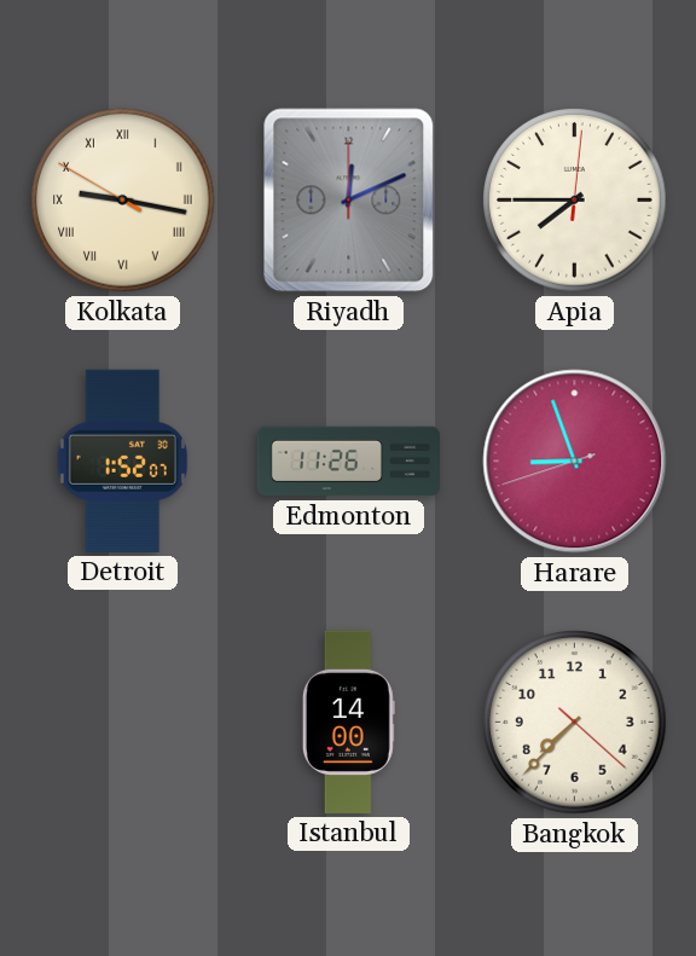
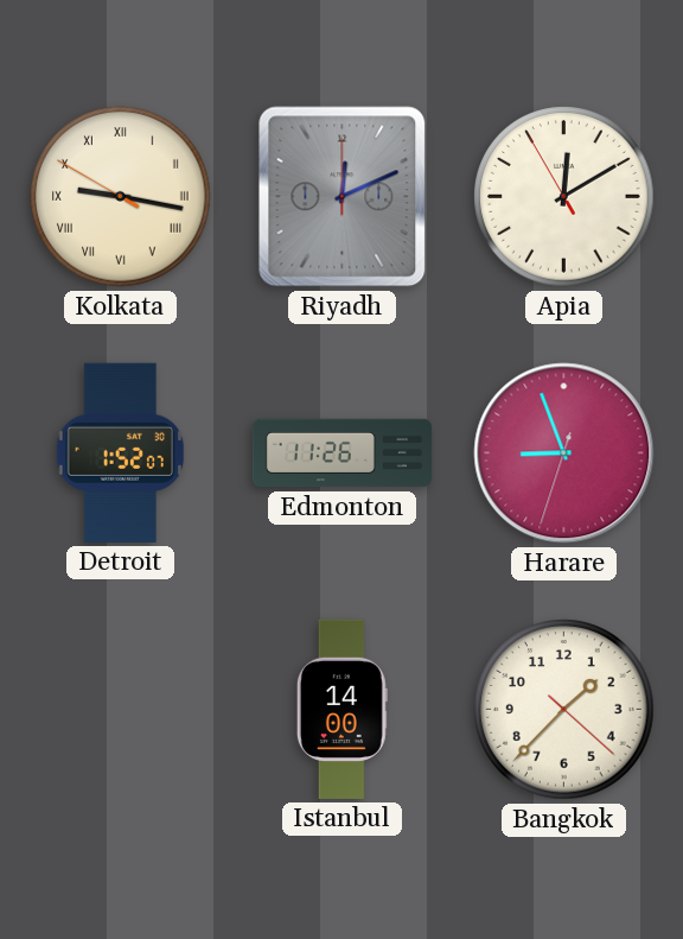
Apia: 7:45 -> 12:09 (564, 197)
Harare: 8:56:42 -> 8:56:33 (564, 453)
Bangkok: 7:37 -> 1:37 (564, 710)
